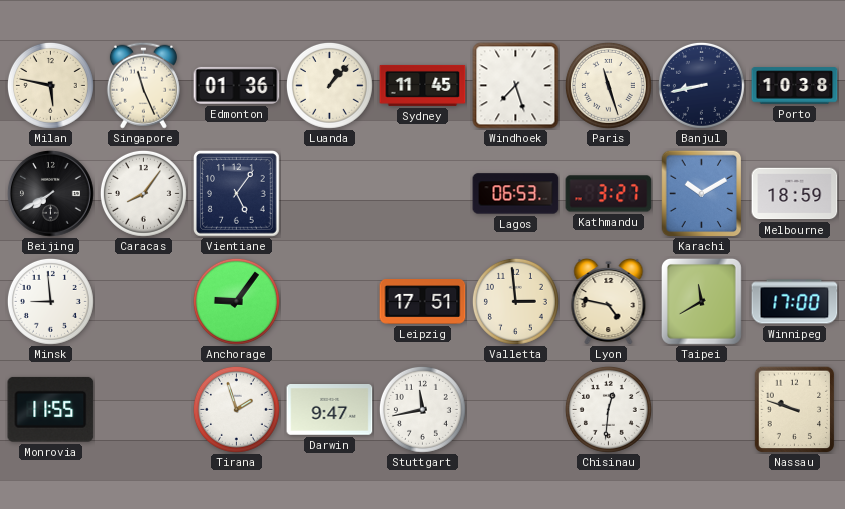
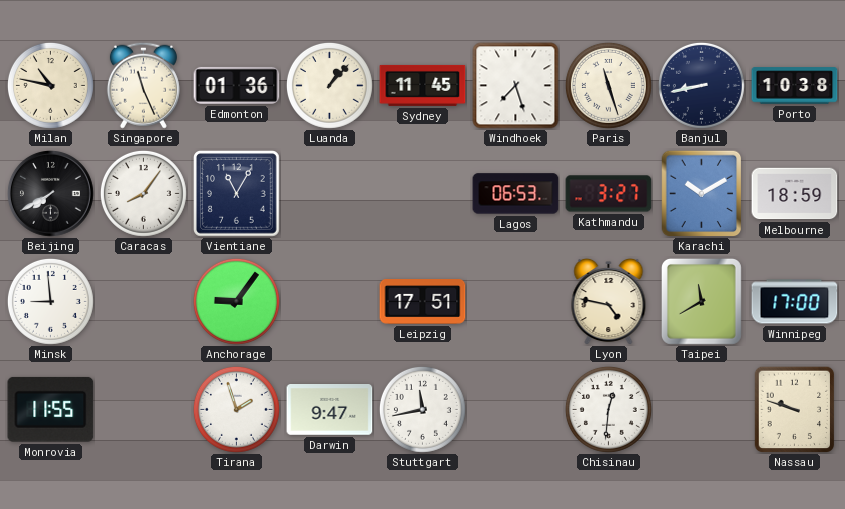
Milan: 5:47 -> 10:47 (50, 85)
Vientiane: 5:06 -> 11:05 (237, 194)
Valletta: 2:59 -> none (515, 301)
